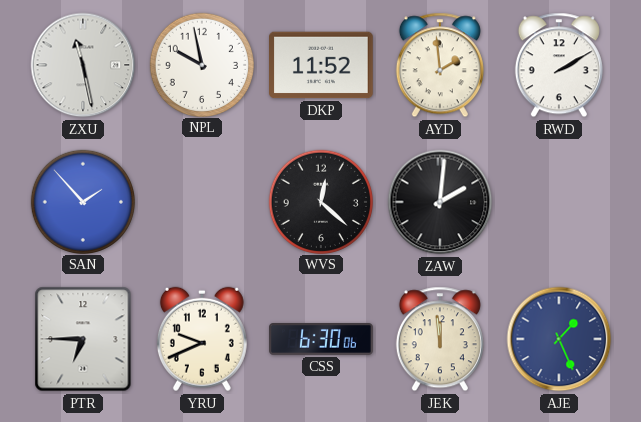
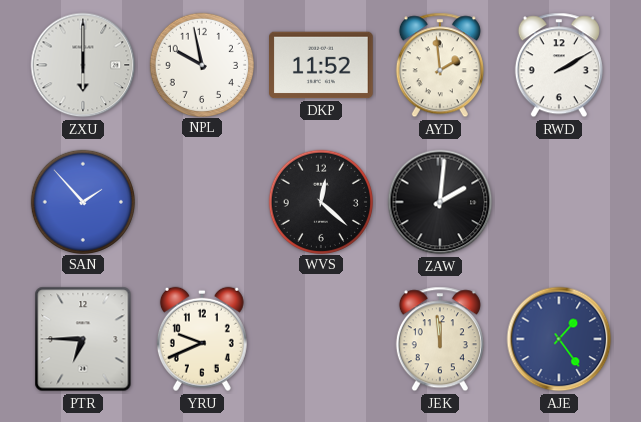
ZXU: 11:28 -> 6:00 (83, 65)
CSS: 6:30 -> none (321, 340)
AJE: 1:26 -> 1:24 (559, 339)
